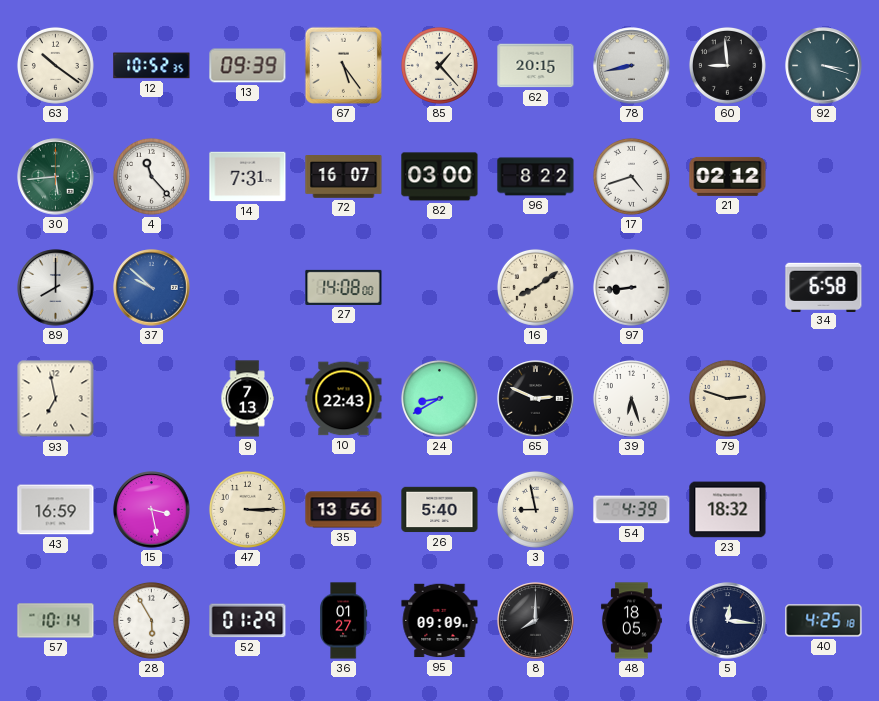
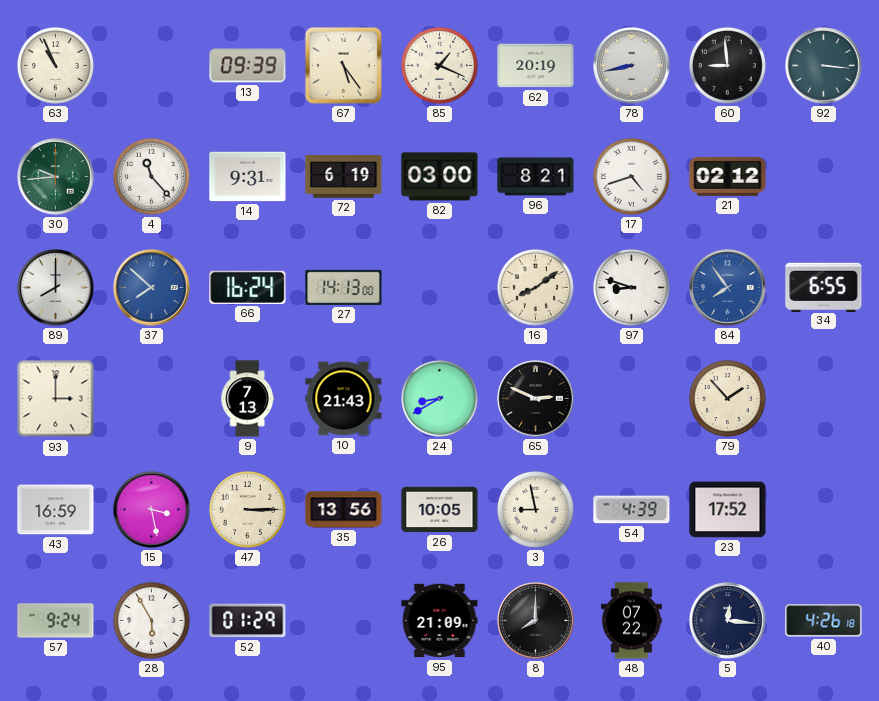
63: 10:21 -> 10:56 (55, 65)
12: 10:52 -> none (152, 66)
85: 1:23 -> 1:19 (439, 65)
62: 20:15 -> 20:19 (536, 66)
92: 3:18 -> 3:16 (824, 66)
30: 5:44 -> 9:44 (56, 177)
14: 7:31 -> 9:31 (248, 177)
72: 16:07 -> 6:19 (344, 177)
96: 8:22 -> 8:21 (536, 177)
37: 9:52 -> 7:52 (152, 288)
66: none -> 16:24 (248, 287)
27: 14:08 -> 14:13 (344, 287)
97: 8:44 -> 8:48 (631, 287)
84: none -> 7:54 (728, 288)
34: 6:58 -> 6:55 (824, 287)
93: 6:58 -> 3:00 (56, 399)
10: 22:43 -> 21:43 (344, 399)
39: 6:27 -> none (631, 398)
79: 2:48 -> 1:53 (727, 398)
26: 5:40 -> 10:05 (440, 510)
23: 18:32 -> 17:52 (728, 510)
57: 10:14 -> 9:24 (56, 621)
36: 01:27 -> none (344, 621)
95: 09:09 -> 21:09 (440, 621)
48: 18:05 -> 07:22 (631, 621)
40: 4:25 -> 4:26 (824, 621)
